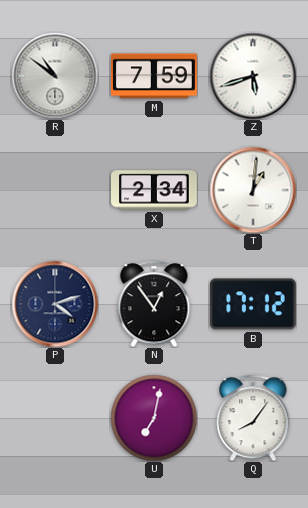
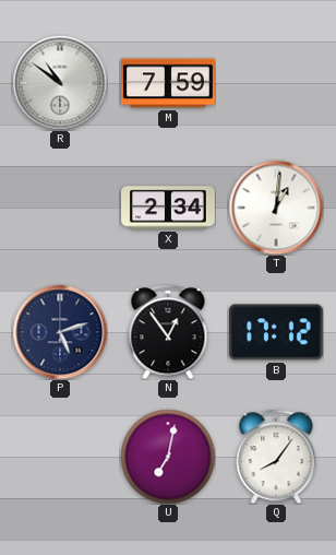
Z: 5:42 -> none (253, 76)
P: 4:12 -> 5:12 (60, 332)
